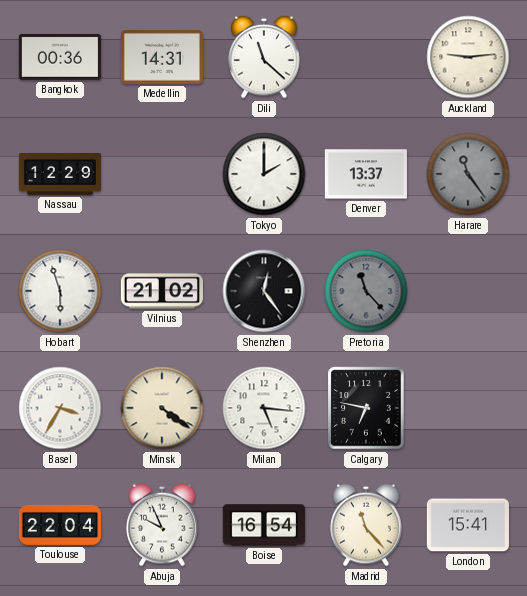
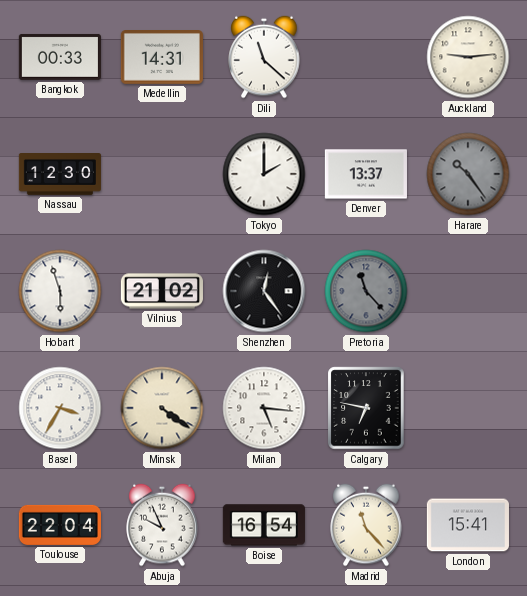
Bangkok: 00:36 -> 00:33 (60, 57)
Nassau: 12:29 -> 12:30 (60, 175)
Harare: 11:24 -> 10:24 (468, 174)
